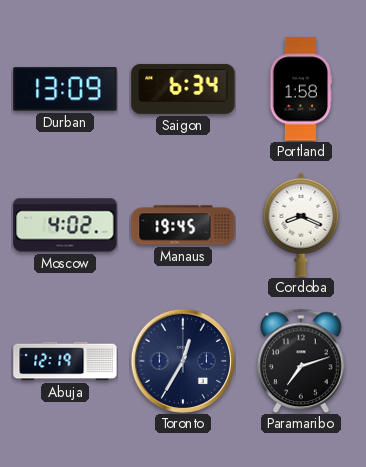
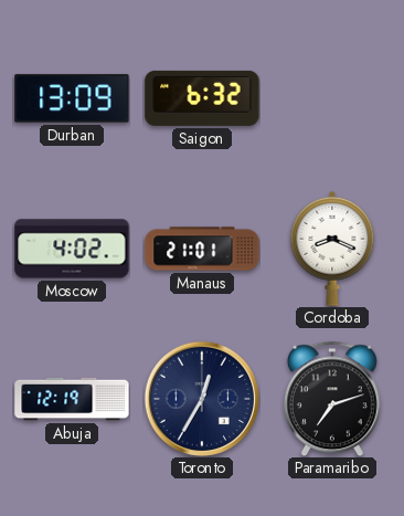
Saigon: 6:34 -> 6:32 (202, 98)
Portland: 1:58 -> none (301, 89)
Manaus: 19:45 -> 21:01 (202, 249)
